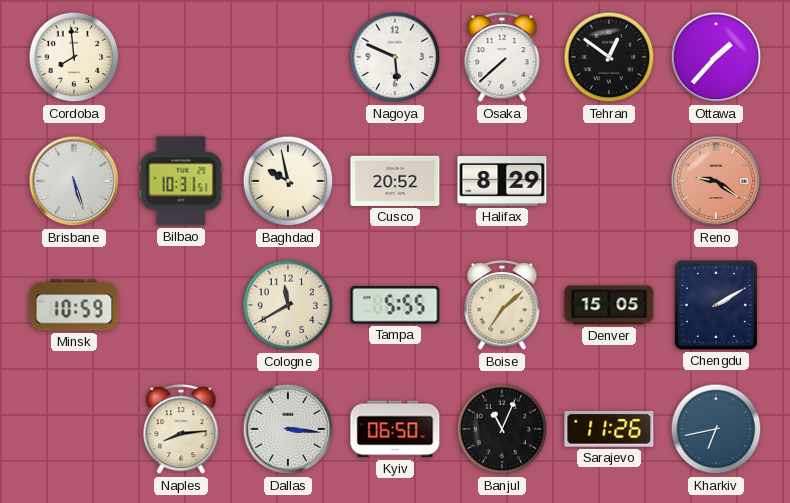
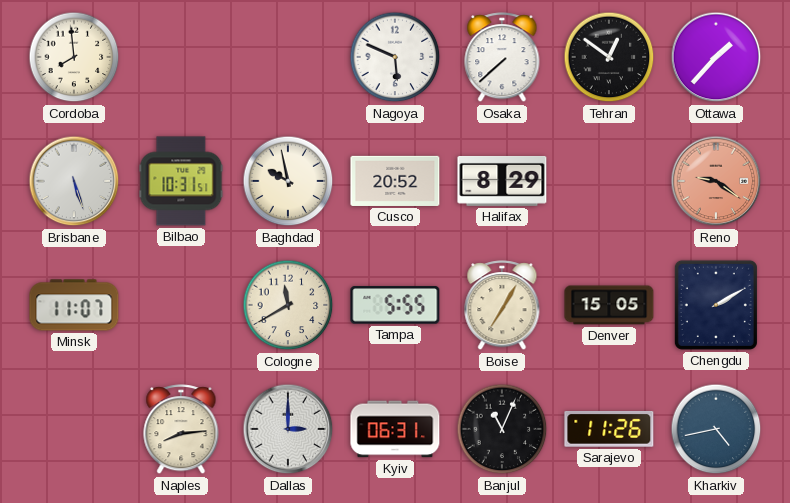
Minsk: 10:59 -> 11:07 (74, 305)
Boise: 7:08 -> 7:05 (502, 306)
Dallas: 3:16 -> 3:00 (288, 429)
Kyiv: 06:50 -> 06:31 (395, 429)
Kharkiv: 6:43 -> 4:43 (716, 429)
